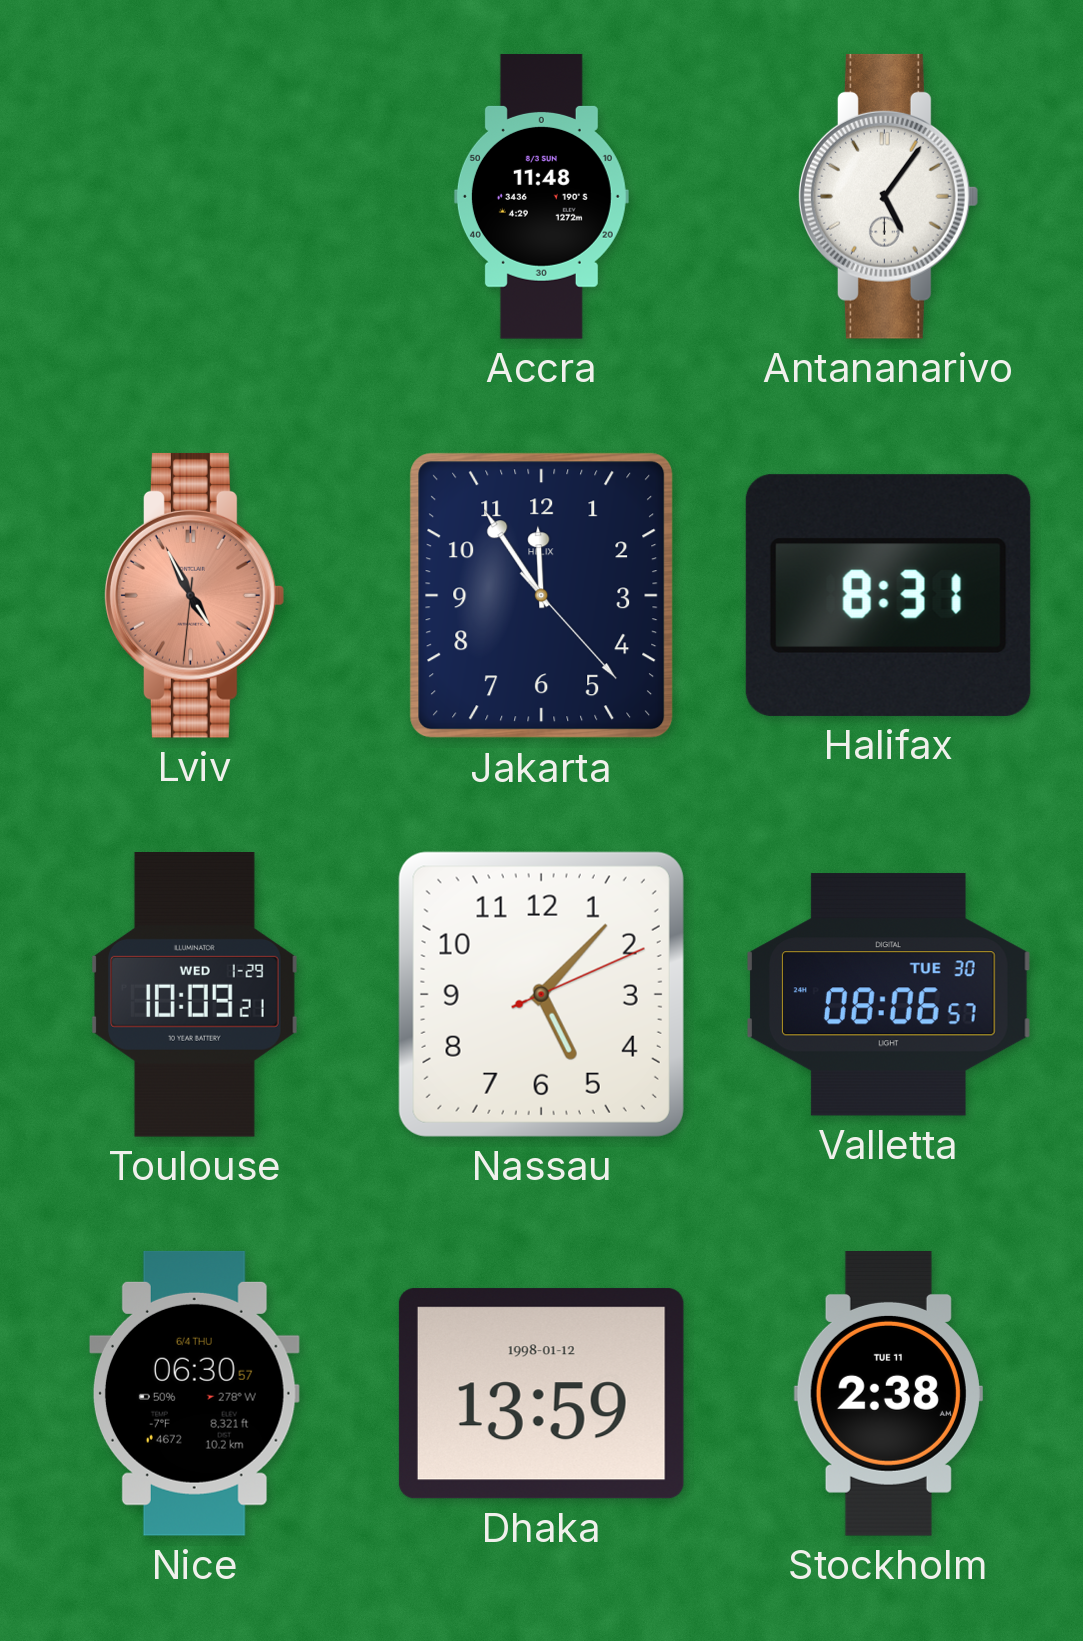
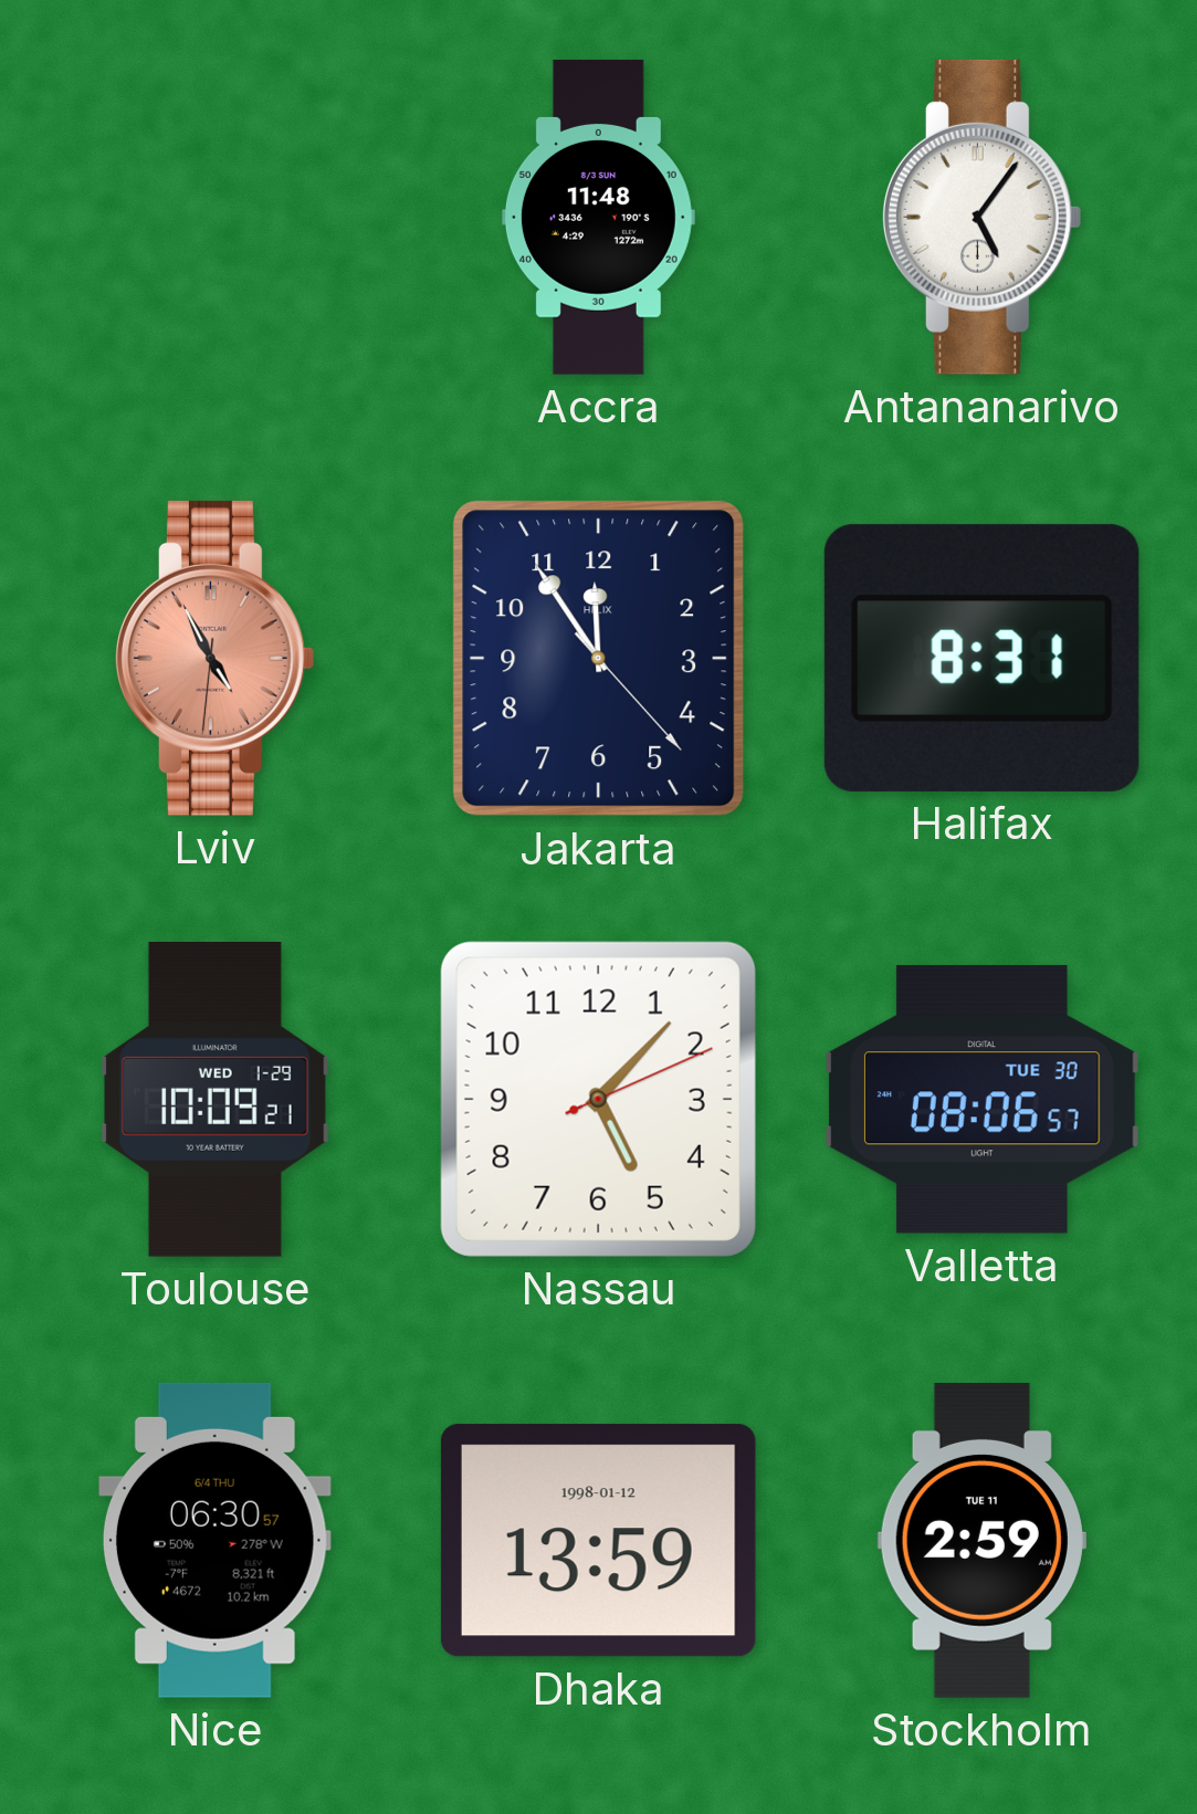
Stockholm: 2:38 -> 2:59 (981, 1541)
